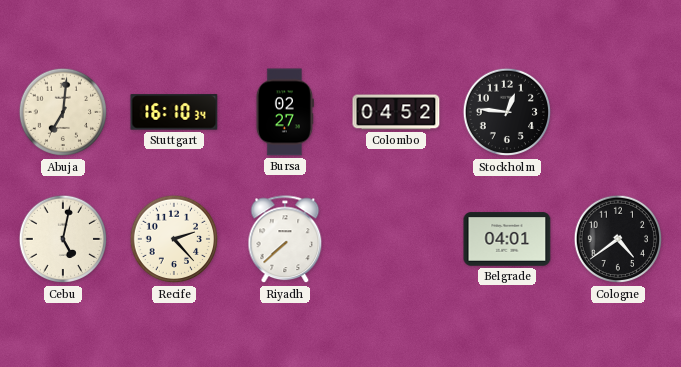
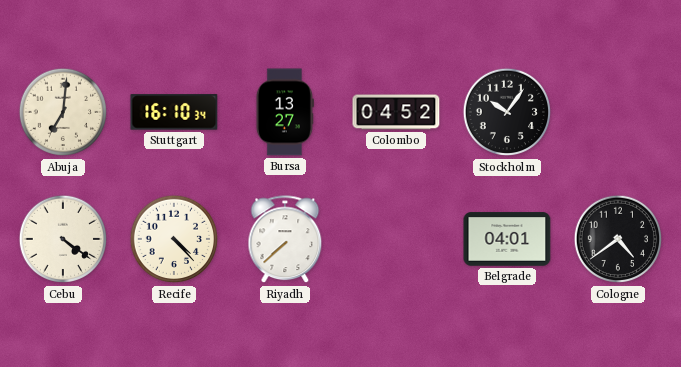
Bursa: 02:27 -> 13:27 (285, 112)
Stockholm: 12:46 -> 10:06 (507, 112)
Cebu: 5:02 -> 4:21 (63, 239)
Recife: 2:23 -> 4:23 (174, 239)
